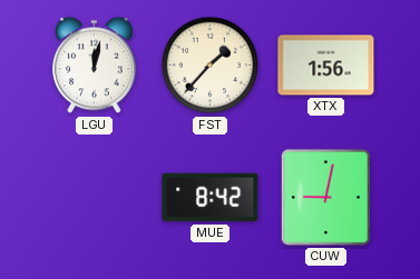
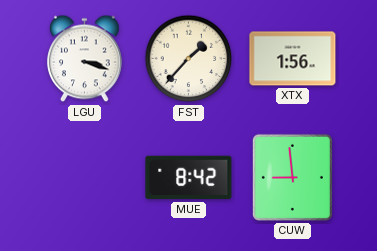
LGU: 12:02 -> 3:18 (85, 59)
CUW: 9:02 -> 8:59 (292, 177)
